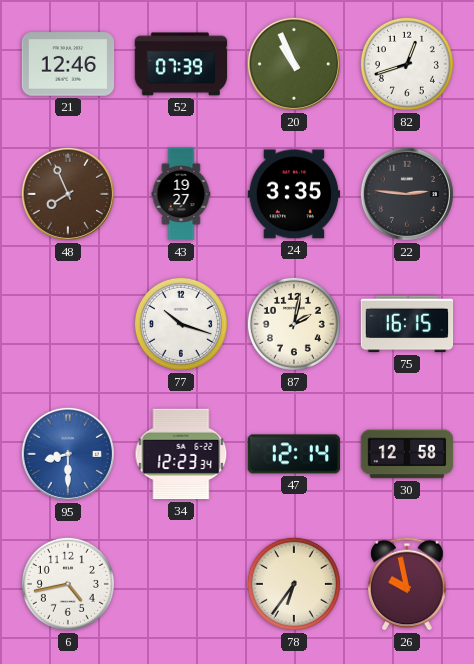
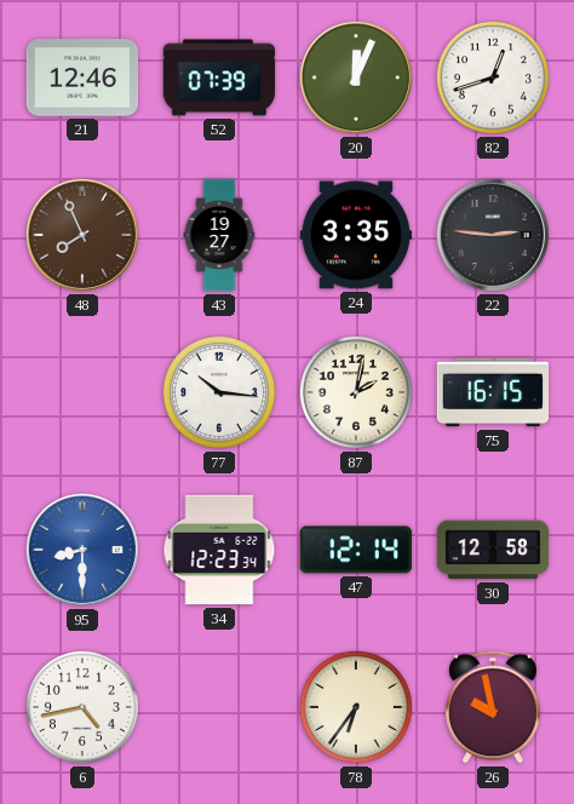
20: 10:56 -> 12:04 (356, 77)
77: 10:18 -> 10:16 (219, 392)
